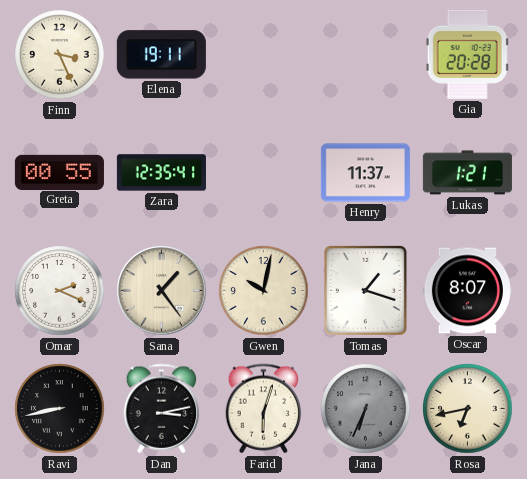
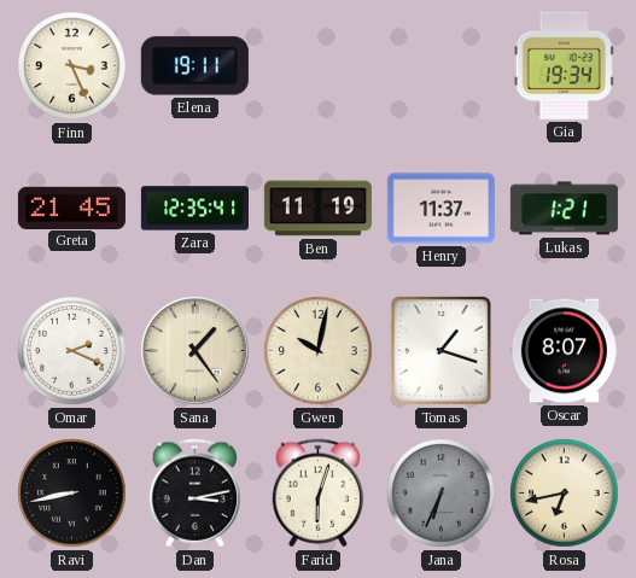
Gia: 20:28 -> 19:34 (564, 65)
Greta: 00:55 -> 21:45 (71, 208)
Ben: none -> 11:19 (317, 209)
